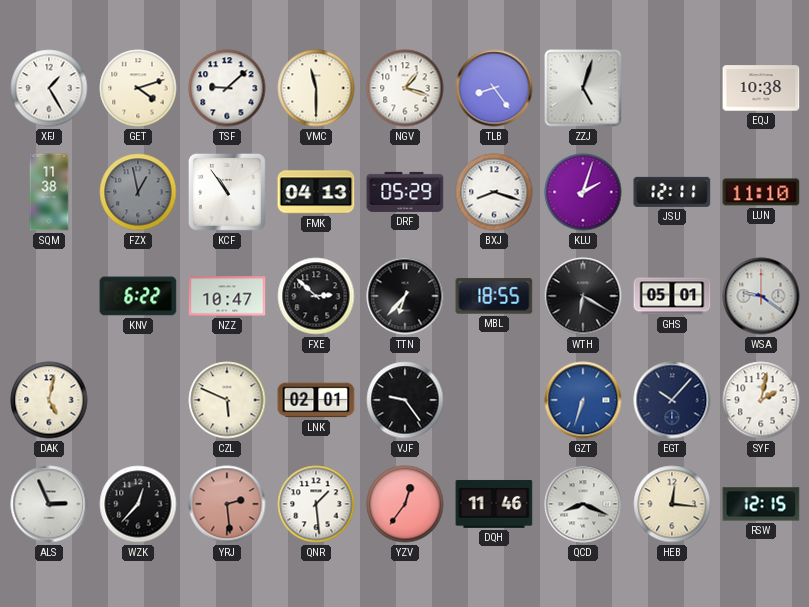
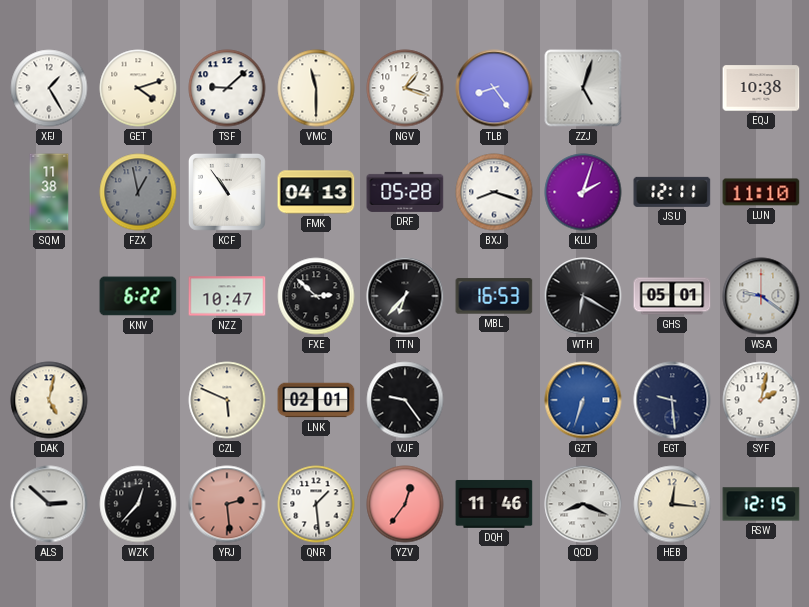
DRF: 05:29 -> 05:28 (405, 192)
MBL: 18:55 -> 16:53 (494, 296)
EGT: 10:07 -> 9:29 (672, 400)
ALS: 2:56 -> 2:52 (49, 504)
